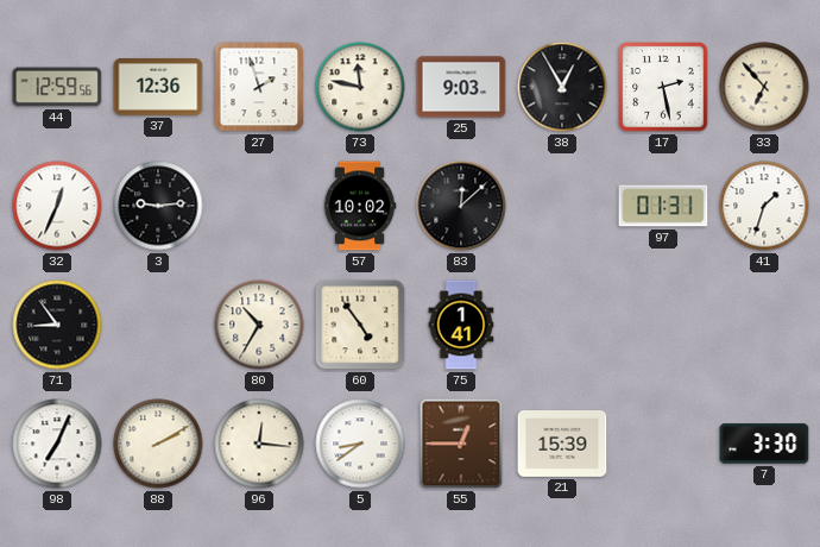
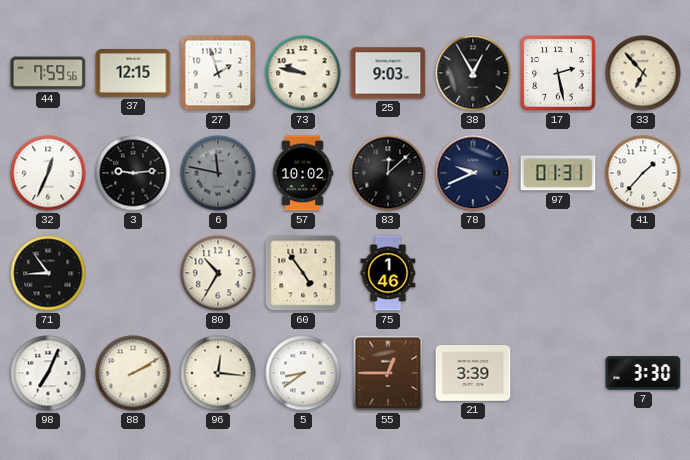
44: 12:59 -> 7:59 (48, 73)
37: 12:36 -> 12:15 (133, 74)
73: 11:47 -> 9:47 (303, 73)
6: none -> 11:47 (218, 173)
78: none -> 9:41 (473, 173)
41: 1:33 -> 1:37 (643, 173)
75: 1:41 -> 1:46 (388, 273)
21: 15:39 -> 3:39 (473, 374)
